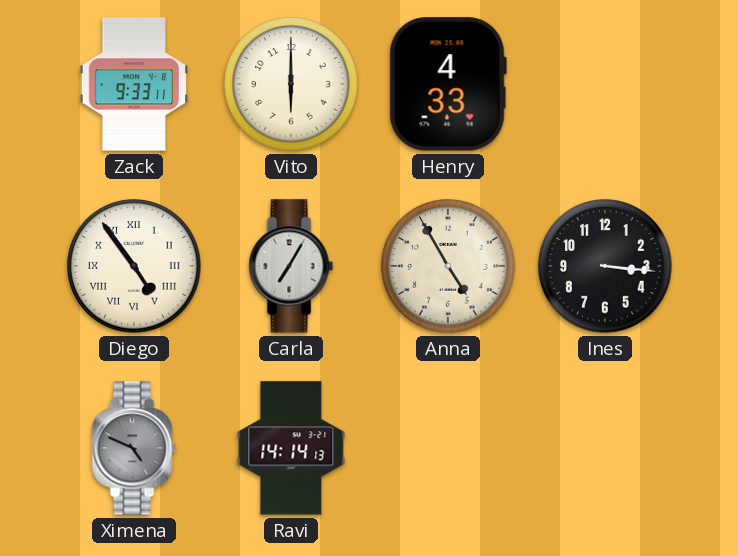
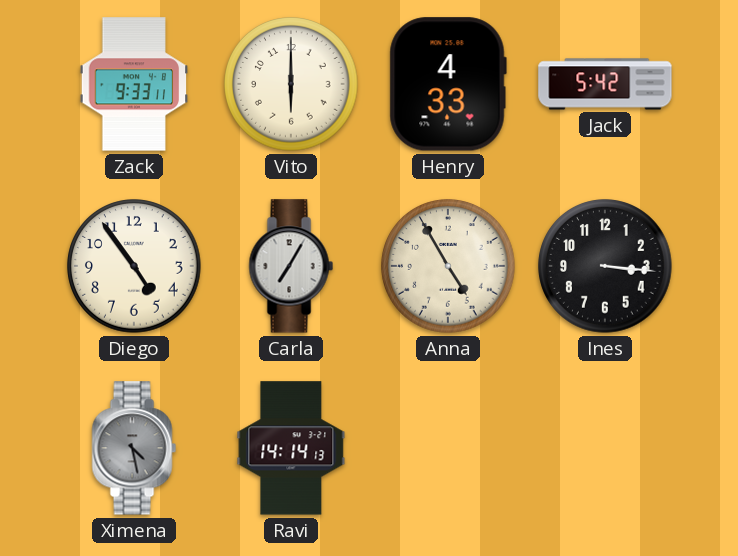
Jack: none -> 5:42 (605, 84)
Diego numerals: Roman -> Arabic (134, 266)
Ximena: 4:49 -> 4:28 (134, 448)
